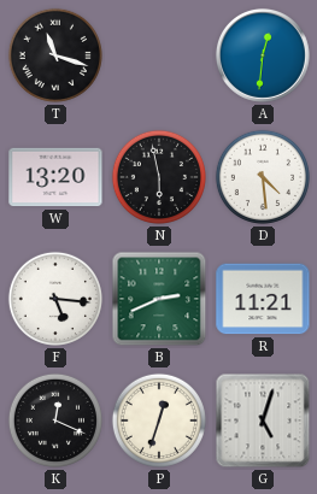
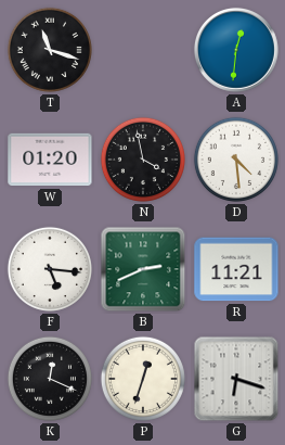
W: 13:20 -> 01:20 (50, 160)
N: 5:58 -> 3:58 (143, 160)
G: 5:03 -> 6:18 (236, 379)
